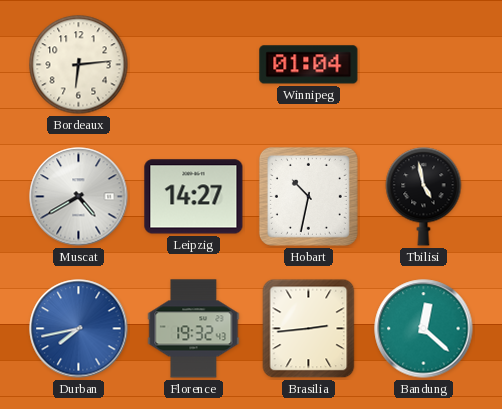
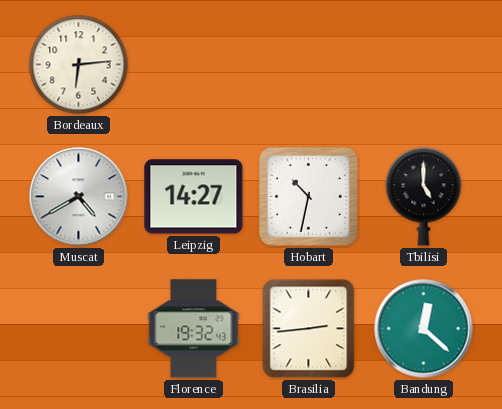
Winnipeg: 01:04 -> none (309, 65)
Tbilisi: 4:58 -> 5:00 (424, 197)
Durban: 7:43 -> none (79, 329)
